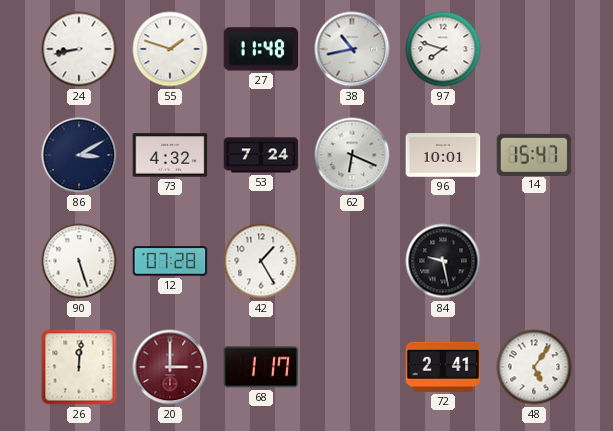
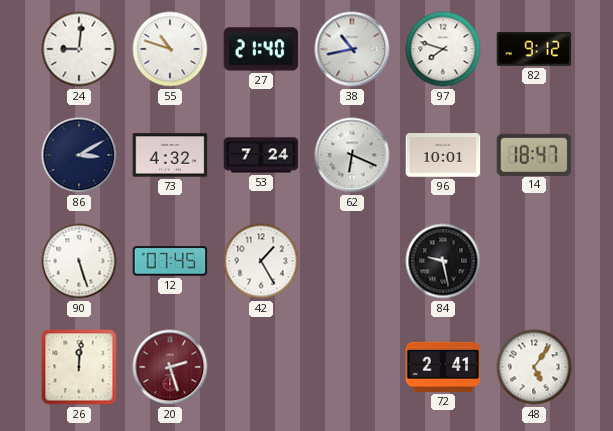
24: 8:43 -> 9:01 (79, 49)
55: 1:48 -> 10:48 (170, 49)
27: 11:48 -> 21:40 (261, 49)
82: none -> 9:12 (534, 49)
14: 15:47 -> 18:47 (534, 154)
12: 07:28 -> 07:45 (170, 261)
20: 3:00 -> 2:27 (170, 367)
68: 1:17 -> none (261, 367)
